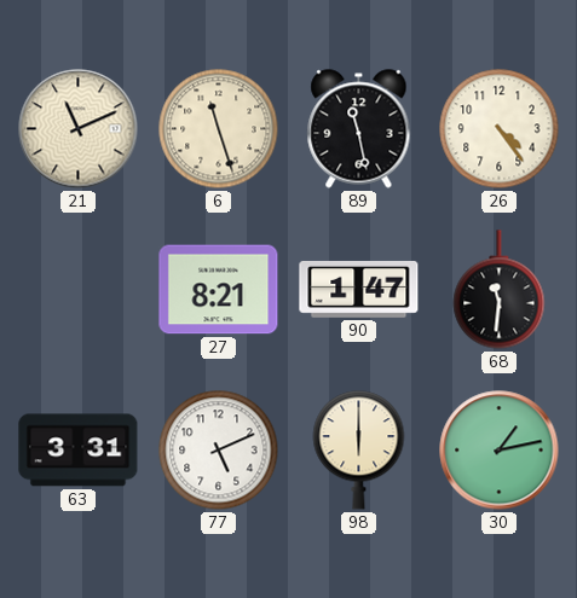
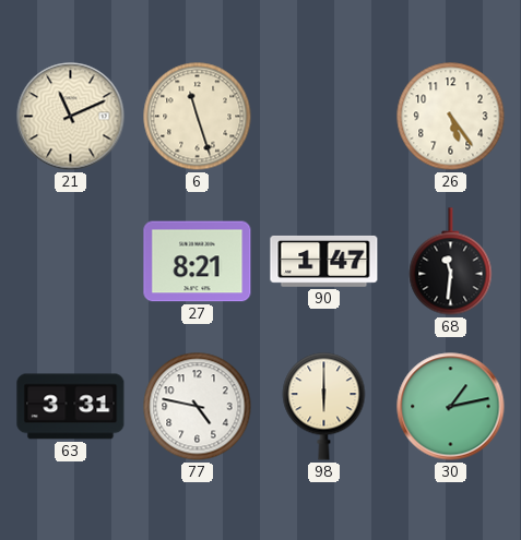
89: 11:28 -> none (359, 129)
26: 4:24 -> 5:24 (451, 117)
77: 5:11 -> 4:47 (198, 407)
